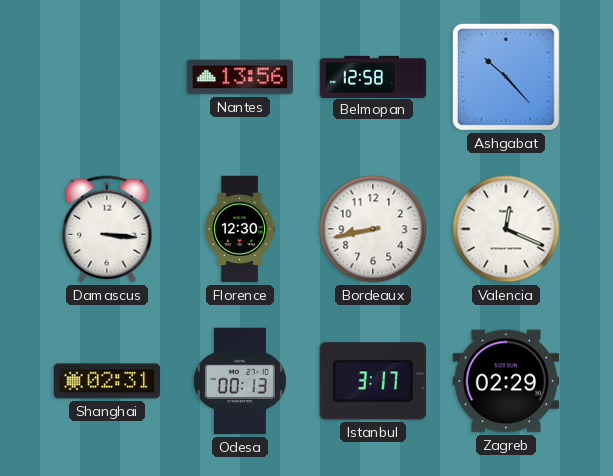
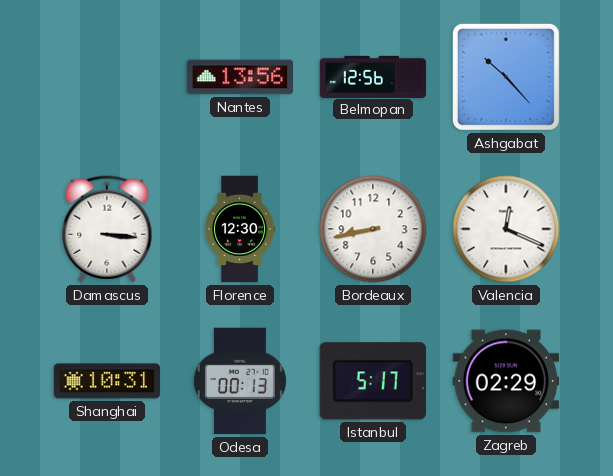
Belmopan: 12:58 -> 12:56 (373, 76)
Shanghai: 02:31 -> 10:31 (107, 381)
Istanbul: 3:17 -> 5:17 (373, 381)
